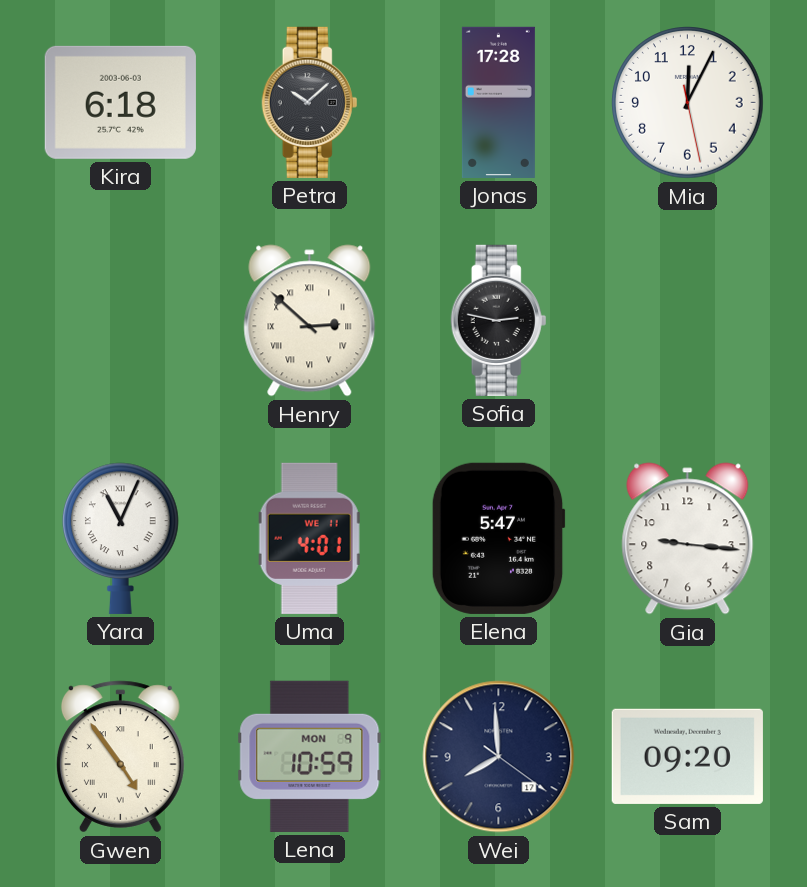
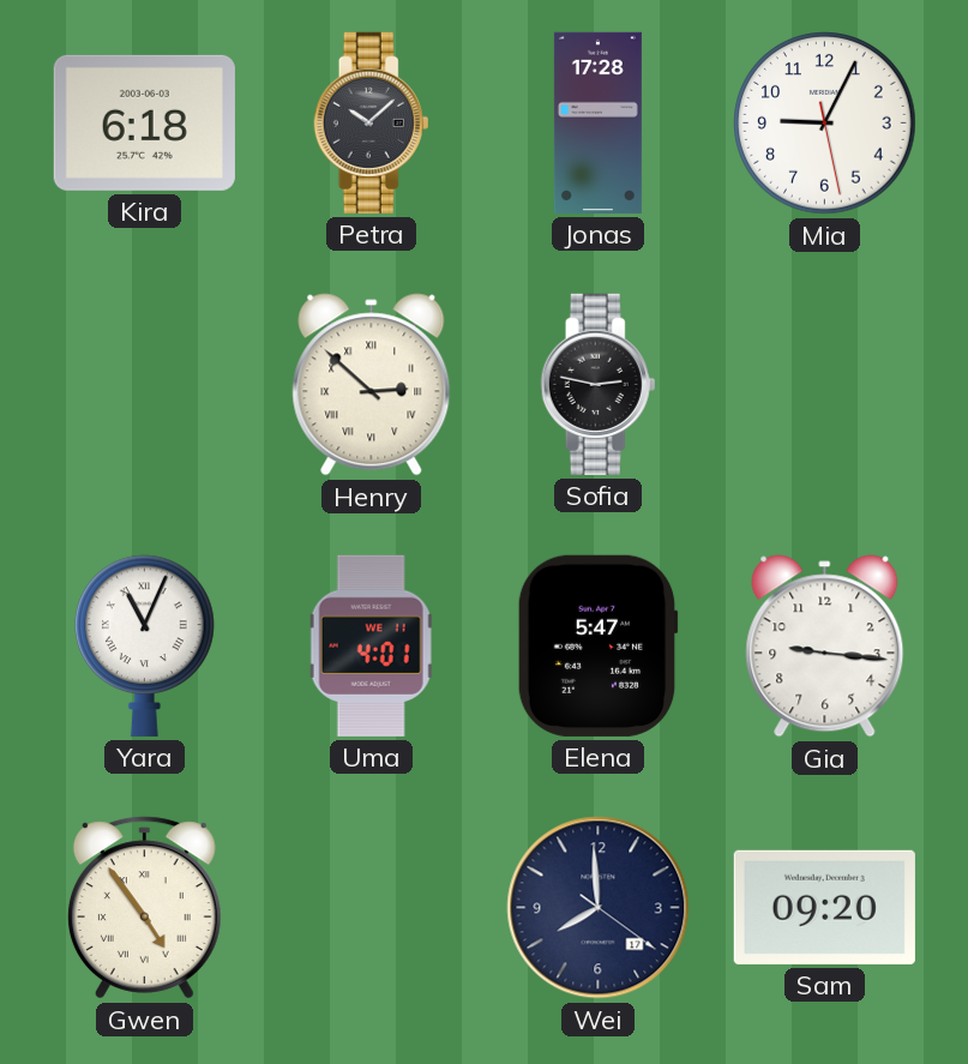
Mia: 12:04 -> 9:04 (825, 124)
Lena: 10:59 -> none (310, 756)
